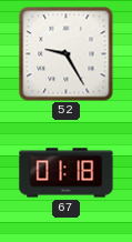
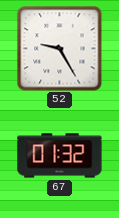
67: 01:18 -> 01:32 (60, 156)
